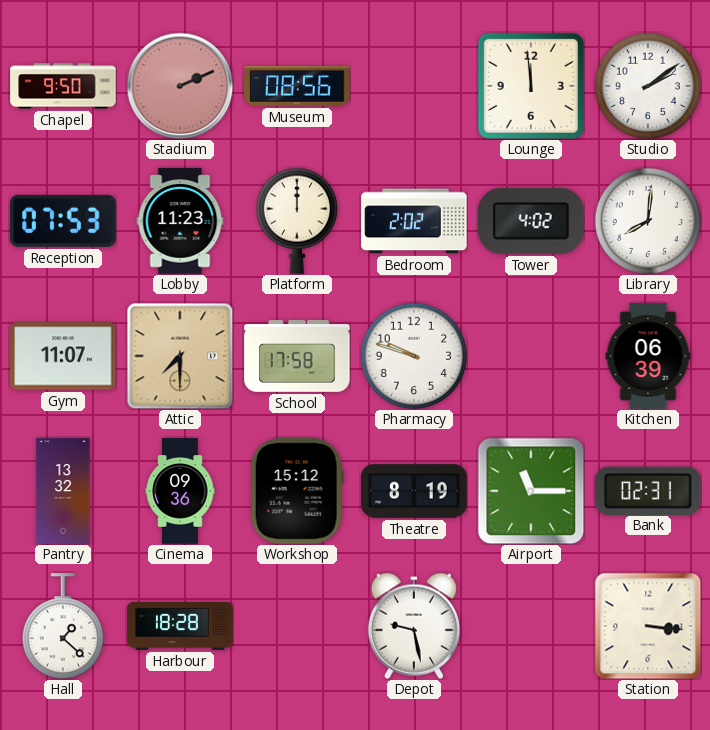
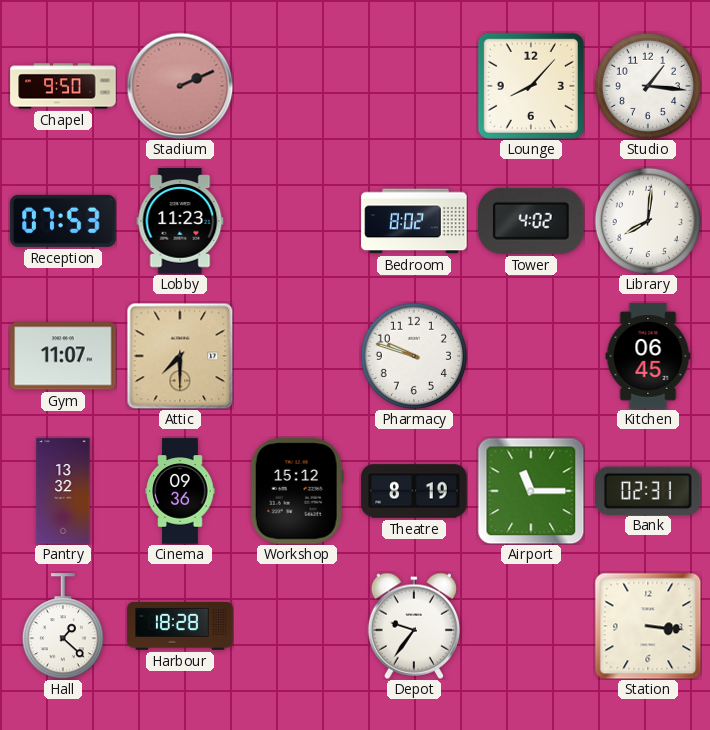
Museum: 08:56 -> none (297, 86)
Lounge: 11:59 -> 8:07 (531, 86)
Studio: 2:09 -> 1:16 (648, 86)
Platform: 12:00 -> none (297, 221)
Bedroom: 2:02 -> 8:02 (414, 221)
School: 17:58 -> none (297, 356)
Kitchen: 06:39 -> 06:45 (648, 356)
Depot: 9:28 -> 9:36 (414, 626)
